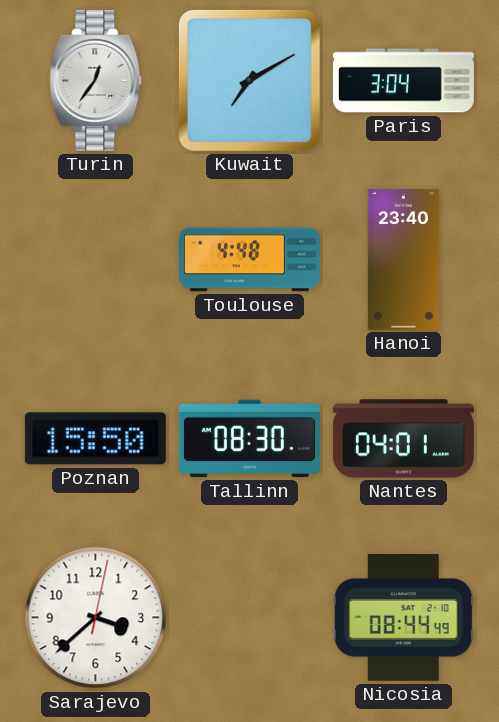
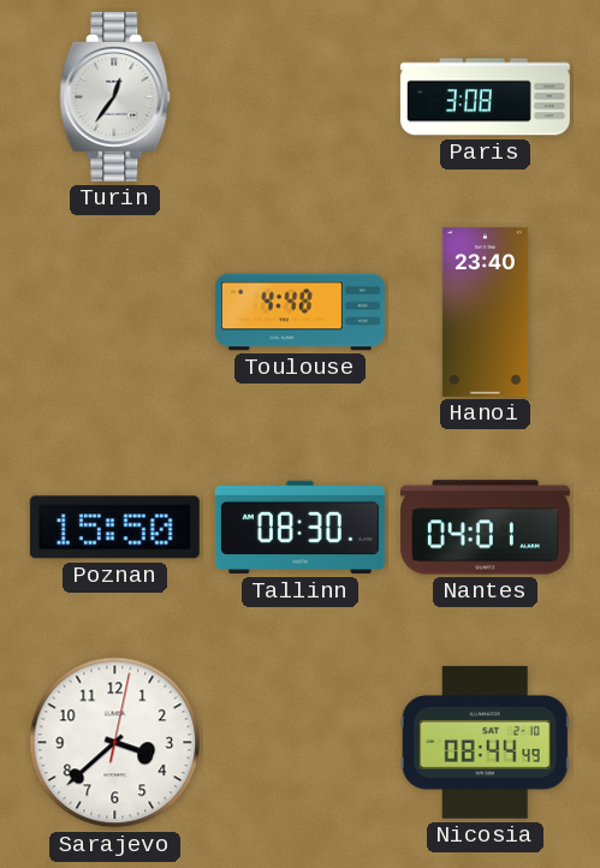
Kuwait: 7:10 -> none (249, 80)
Paris: 3:04 -> 3:08 (485, 97)
